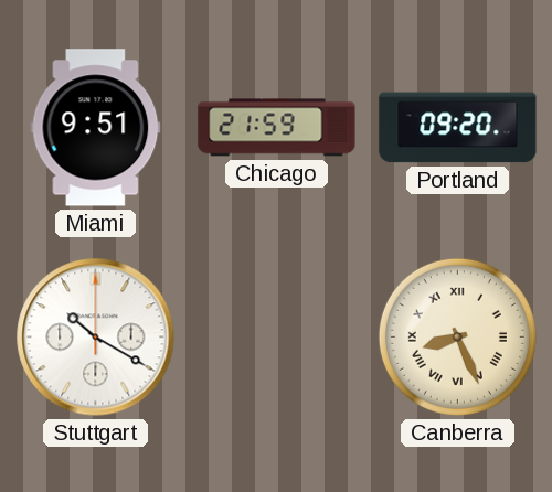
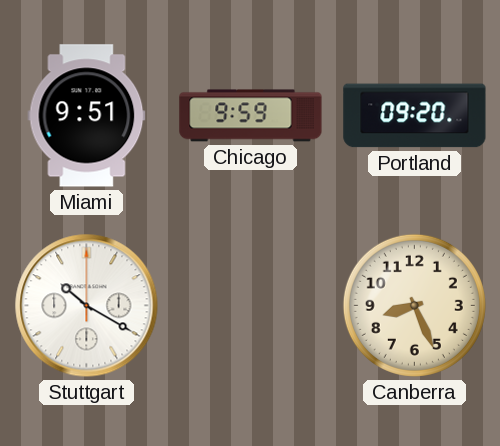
Chicago: 21:59 -> 9:59 (251, 116)
Canberra numerals: Roman -> Arabic (414, 305)
